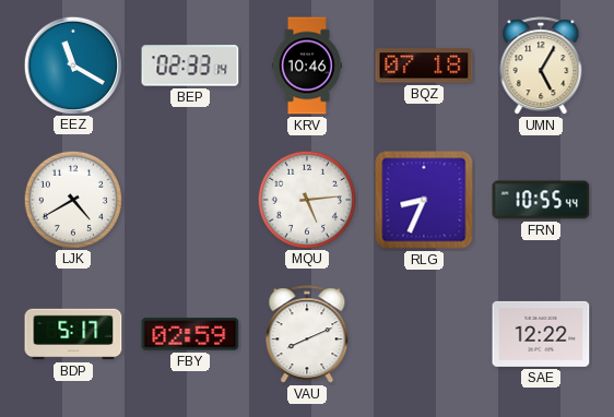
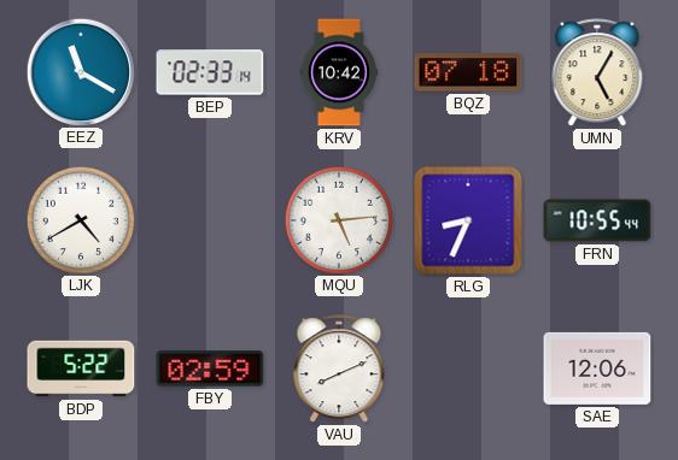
KRV: 10:46 -> 10:42 (339, 72)
BDP: 5:17 -> 5:22 (81, 368)
SAE: 12:22 -> 12:06 (597, 368)
